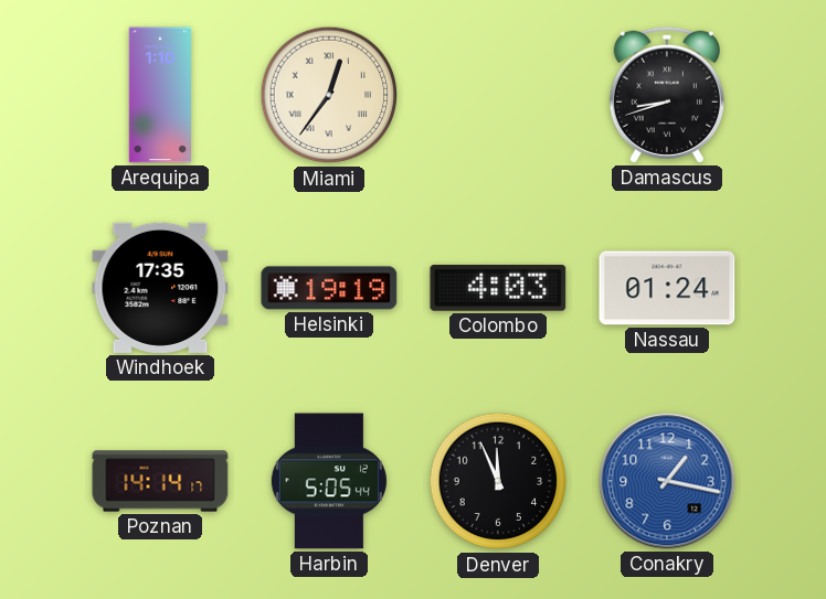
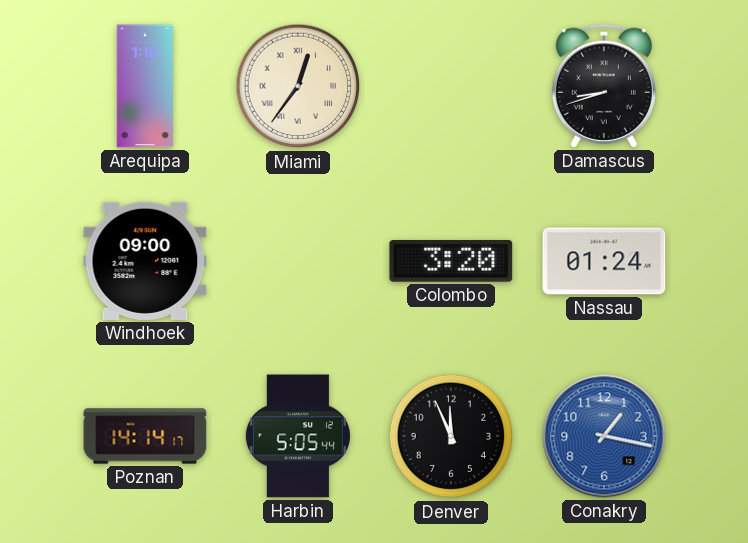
Windhoek: 17:35 -> 09:00 (145, 261)
Helsinki: 19:19 -> none (329, 288)
Colombo: 4:03 -> 3:20 (451, 261)
